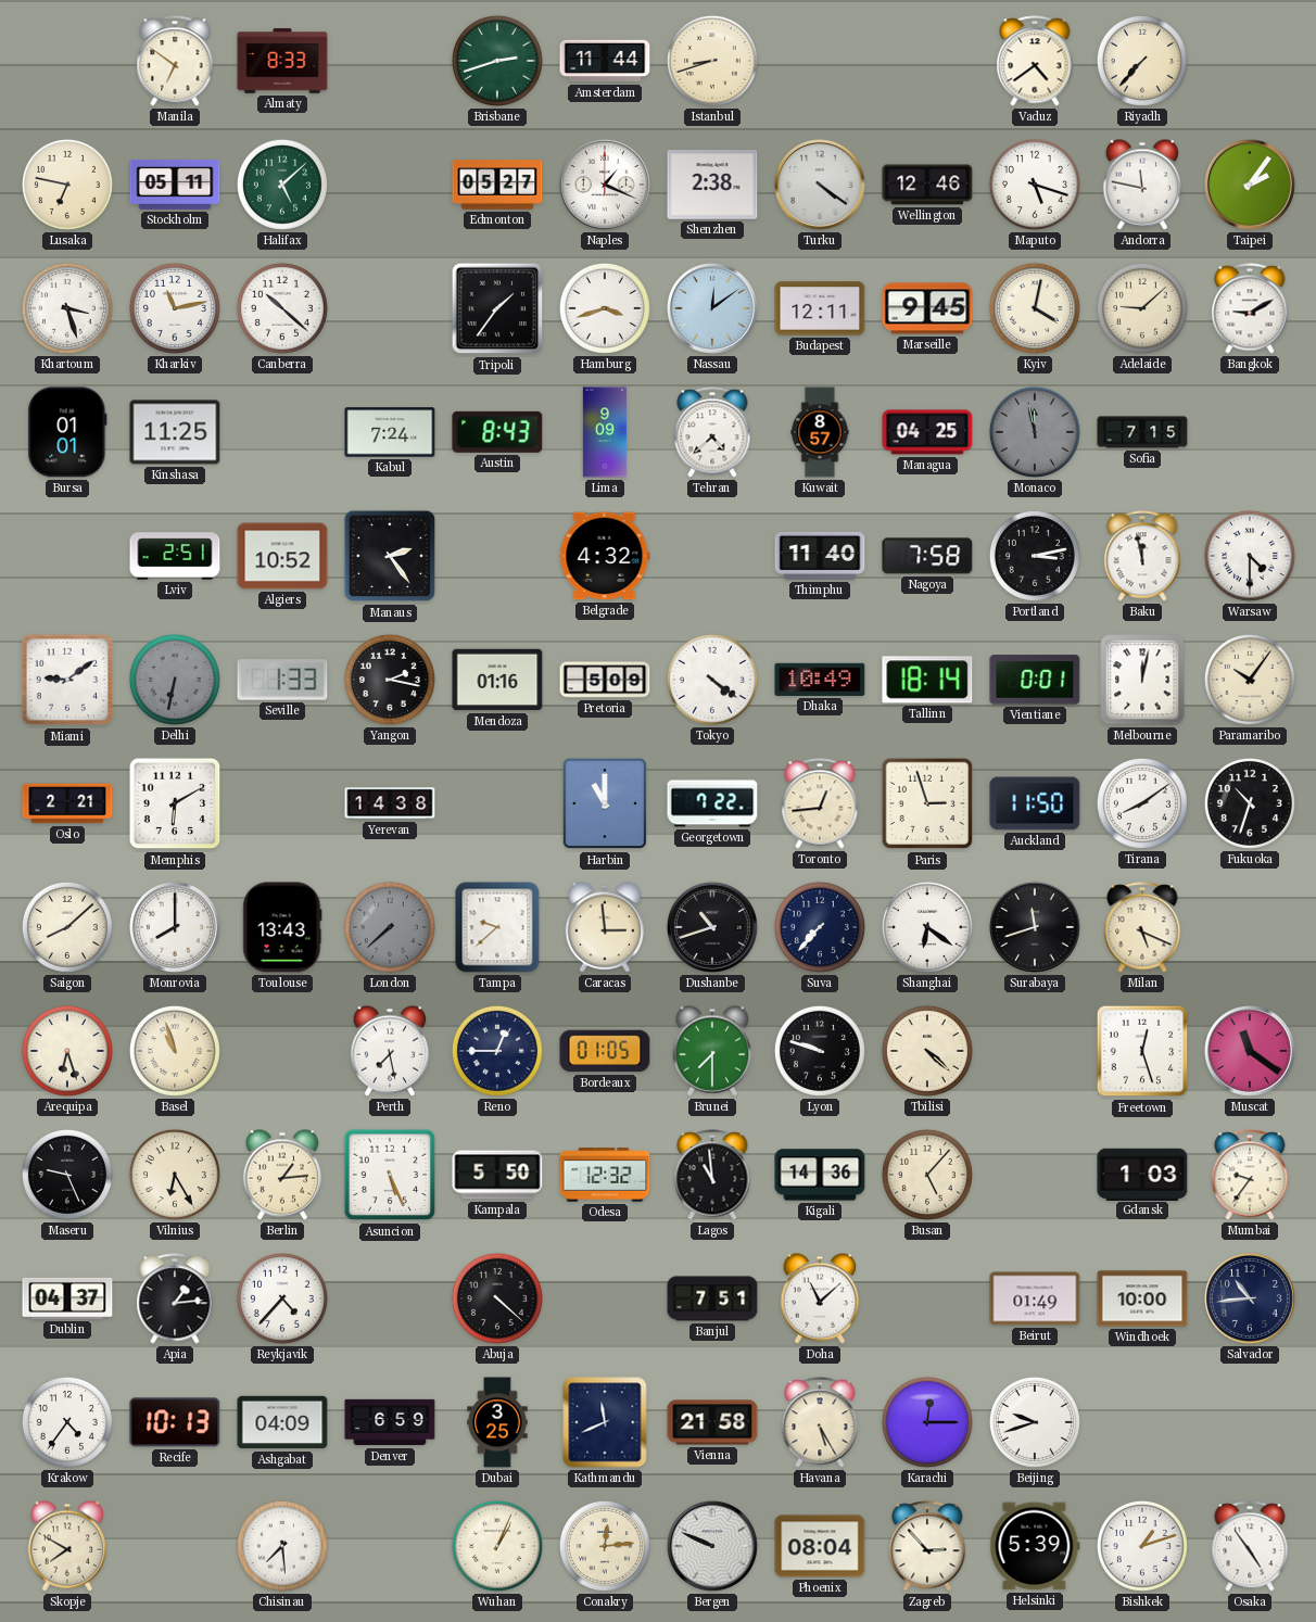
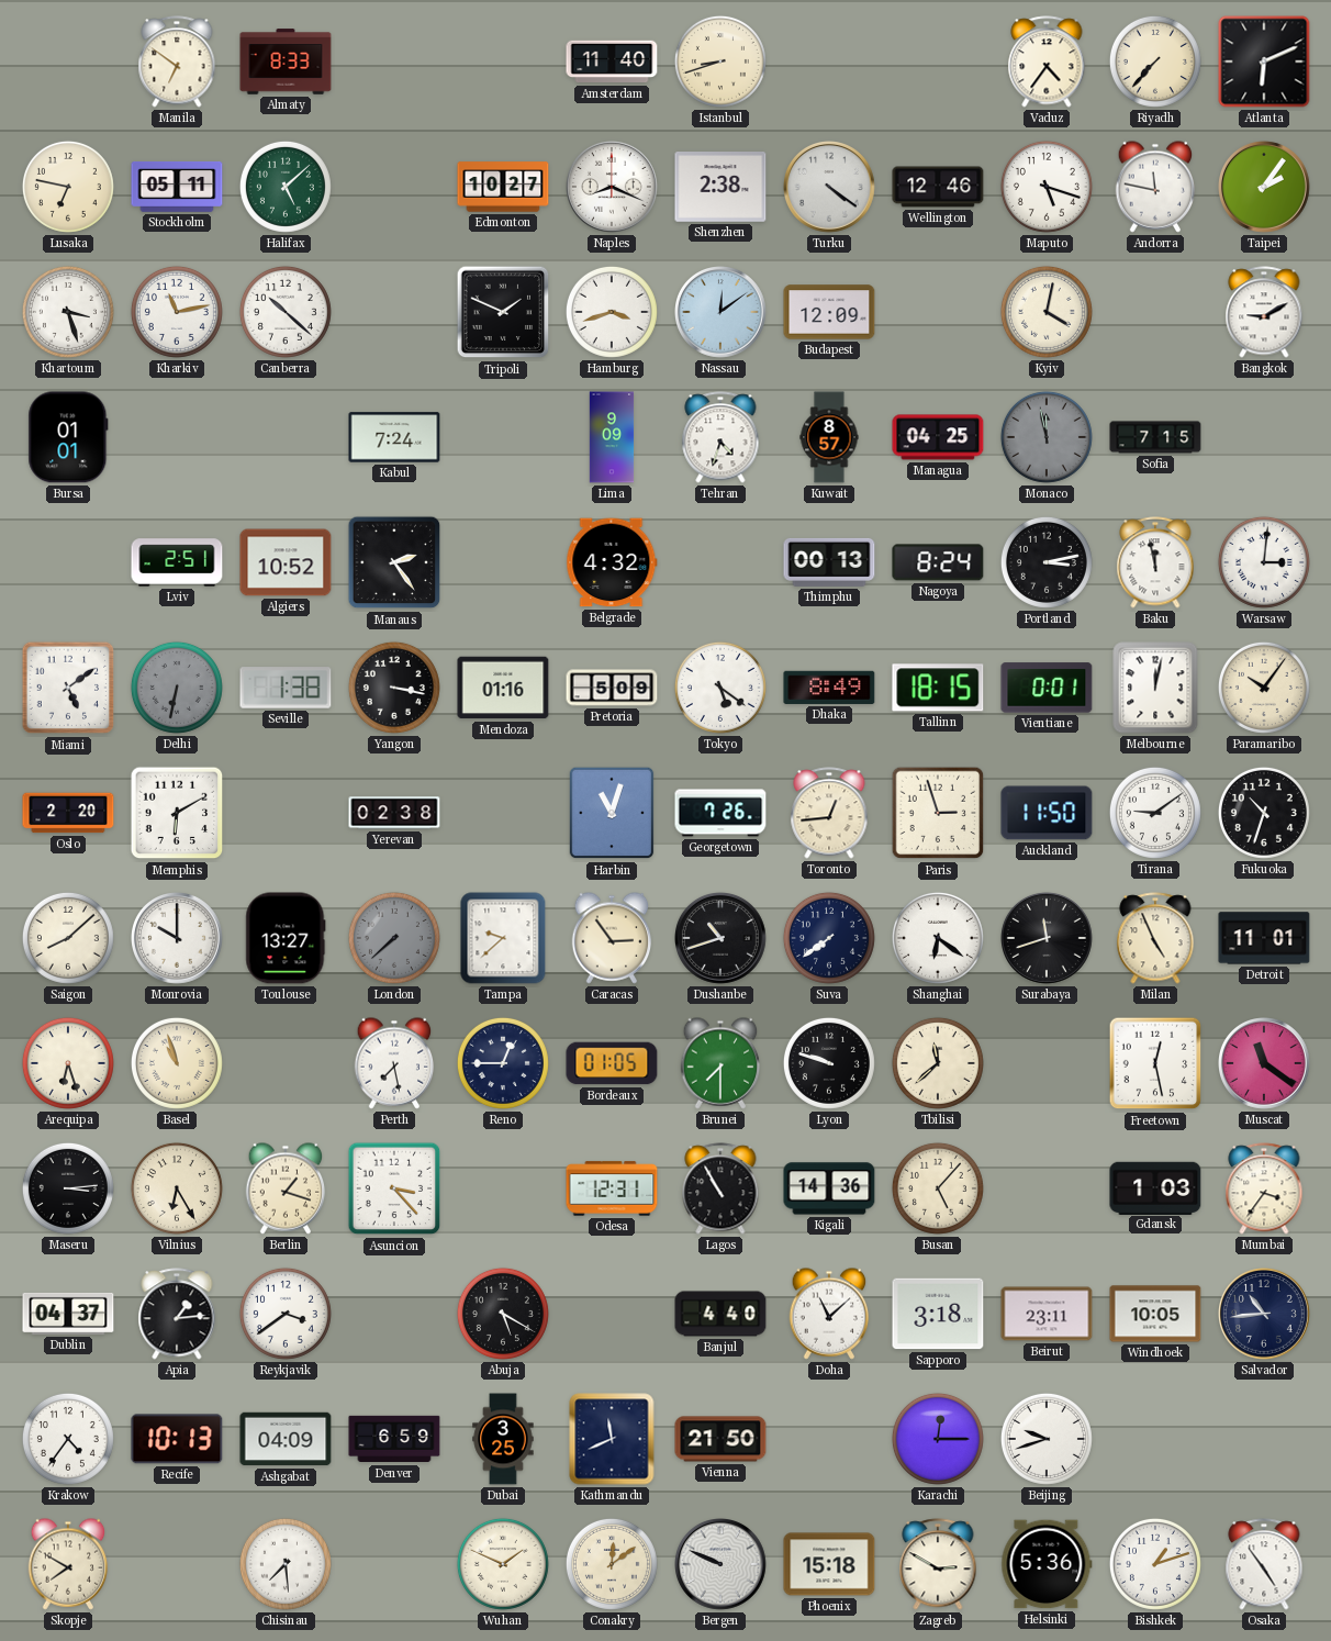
Brisbane: 2:42 -> none (497, 61)
Amsterdam: 11:44 -> 11:40 (612, 62)
Vaduz: 4:39 -> 4:36 (1047, 62)
Atlanta: none -> 6:11 (1264, 62)
Edmonton: 05:27 -> 10:27 (503, 187)
Naples: 1:19 -> 8:19 (613, 188)
Tripoli: 1:36 -> 1:49 (503, 312)
Budapest: 12:11 -> 12:09 (829, 312)
Marseille: 9:45 -> none (927, 308)
Adelaide: 9:08 -> none (1142, 308)
Kinshasa: 11:25 -> none (175, 432)
Austin: 8:43 -> none (497, 432)
Tehran: 4:38 -> 4:33 (720, 437)
Thimphu: 11:40 -> 00:13 (829, 562)
Nagoya: 7:58 -> 8:24 (938, 562)
Warsaw: 4:30 -> 3:01 (1264, 562)
Miami: 9:09 -> 5:09 (68, 688)
Seville: 1:33 -> 1:38 (286, 688)
Yangon: 2:17 -> 3:17 (394, 688)
Tokyo: 4:21 -> 5:21 (720, 688)
Dhaka: 10:49 -> 8:49 (829, 688)
Tallinn: 18:14 -> 18:15 (938, 688)
Oslo: 2:21 -> 2:20 (68, 813)
Yerevan: 14:38 -> 02:38 (394, 813)
Harbin: 11:00 -> 11:03 (612, 813)
Georgetown: 7:22 -> 7:26 (720, 813)
Tirana: 8:09 -> 9:09 (1155, 813)
Monrovia: 8:00 -> 10:00 (178, 939)
Toulouse: 13:43 -> 13:27 (286, 938)
Caracas: 2:59 -> 2:54 (612, 938)
Suva: 7:37 -> 7:39 (829, 938)
Milan: 5:19 -> 4:56 (1155, 938)
Detroit: none -> 11:01 (1264, 938)
Tbilisi: 4:22 -> 11:38 (938, 1063)
Freetown: 12:27 -> 12:28 (1155, 1063)
Maseru: 9:26 -> 3:14 (68, 1188)
Berlin: 1:14 -> 1:18 (286, 1188)
Asuncion: 5:26 -> 3:23 (394, 1188)
Kampala: 5:50 -> none (497, 1175)
Odesa: 12:32 -> 12:31 (612, 1188)
Lagos: 10:59 -> 10:55 (720, 1188)
Mumbai: 9:36 -> 3:36 (1264, 1188)
Reykjavik: 4:37 -> 3:39 (286, 1314)
Abuja: 4:22 -> 5:20 (503, 1314)
Banjul: 7:51 -> 4:40 (720, 1314)
Sapporo: none -> 3:18 (938, 1314)
Beirut: 01:49 -> 23:11 (1047, 1314)
Windhoek: 10:00 -> 10:05 (1155, 1314)
Vienna: 21:58 -> 21:50 (720, 1439)
Havana: 5:25 -> none (820, 1422)
Wuhan: 1:04 -> 1:49 (503, 1564)
Conakry: 12:14 -> 12:09 (612, 1564)
Phoenix: 08:04 -> 15:18 (829, 1564)
Zagreb: 2:53 -> 2:50 (938, 1564)
Helsinki: 5:39 -> 5:36 (1047, 1564)
